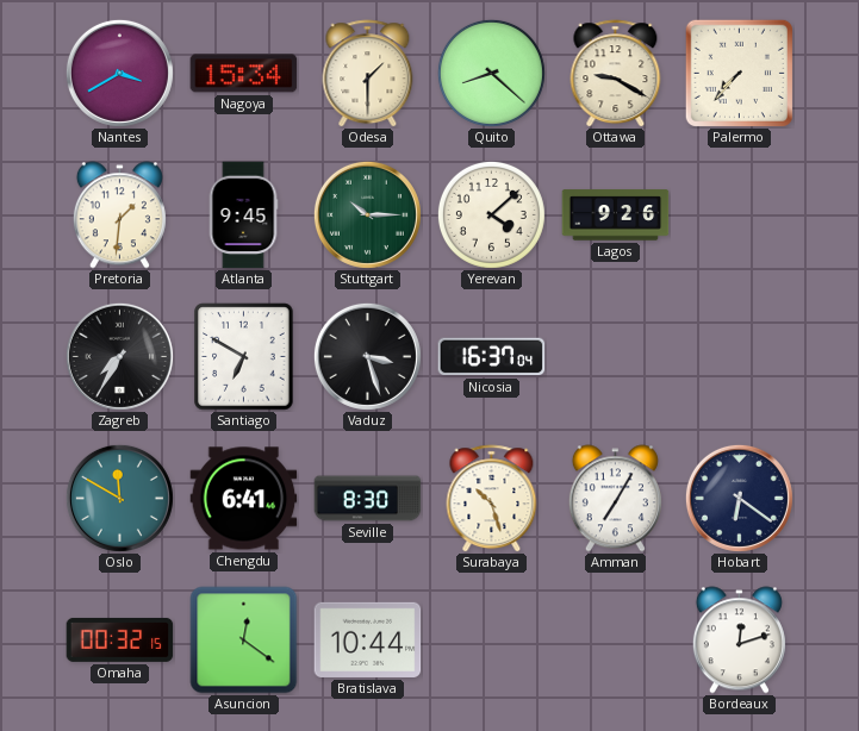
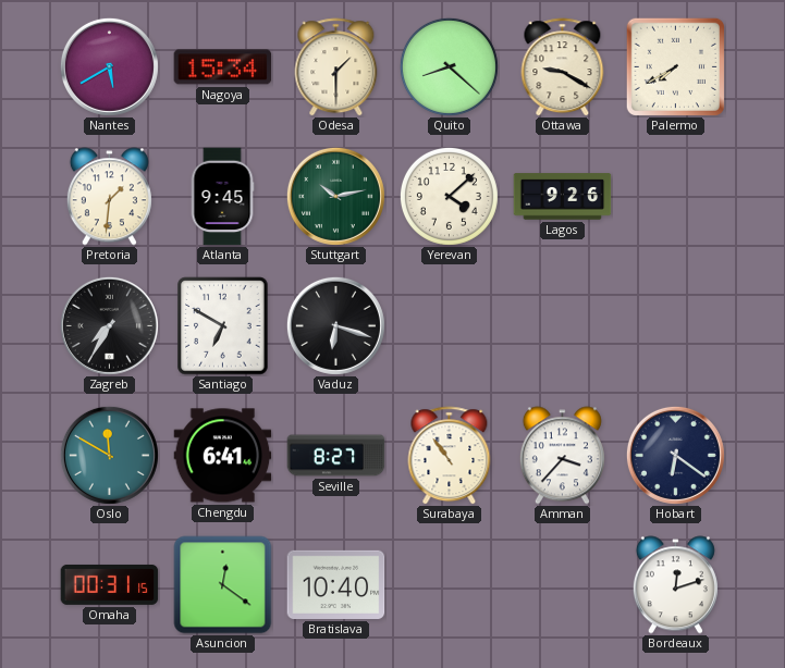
Nantes: 3:40 -> 5:40 (109, 66)
Palermo: 7:37 -> 7:40 (675, 66)
Stuttgart: 10:15 -> 10:13 (335, 196)
Vaduz: 3:27 -> 6:18 (335, 325)
Nicosia: 16:37 -> none (492, 357)
Seville: 8:30 -> 8:27 (336, 456)
Surabaya: 10:27 -> 10:54 (450, 456)
Amman: 7:05 -> 3:37 (562, 456)
Omaha: 00:32 -> 00:31 (110, 584)
Bratislava: 10:44 -> 10:40 (336, 584)
